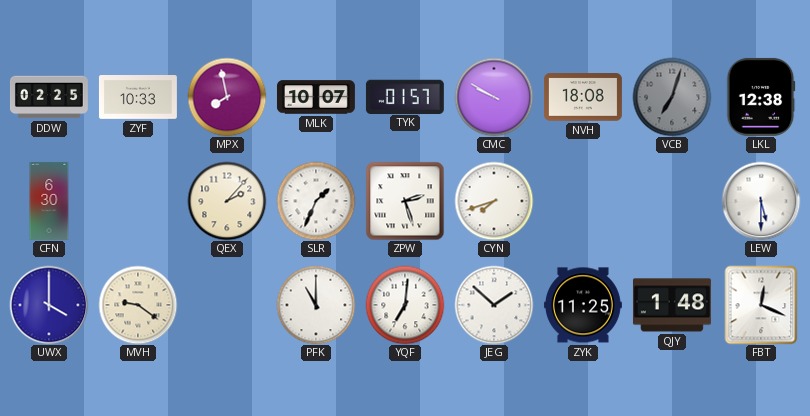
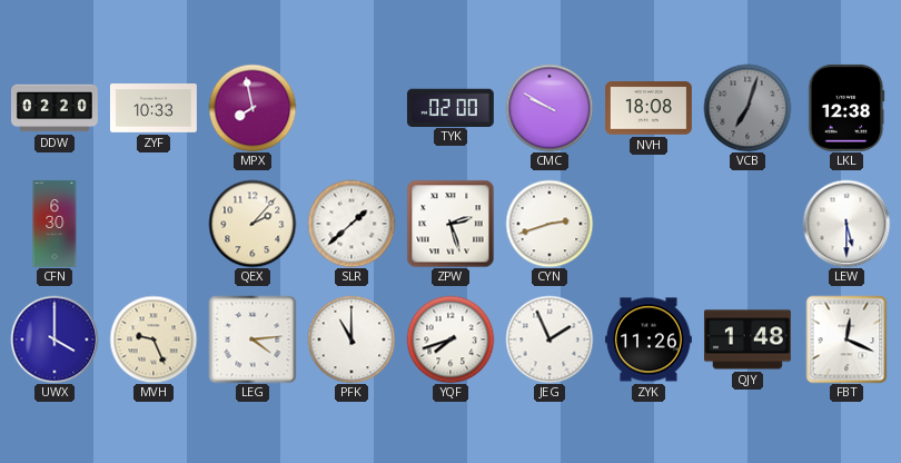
DDW: 02:25 -> 02:20 (55, 108)
MLK: 10:07 -> none (316, 97)
TYK: 01:57 -> 02:00 (450, 107)
SLR: 1:34 -> 1:38 (352, 224)
CYN: 7:42 -> 2:42 (549, 224)
MVH: 9:21 -> 9:26 (154, 339)
LEG: none -> 4:14 (253, 339)
YQF: 7:01 -> 7:42 (450, 339)
JEG: 1:52 -> 1:56 (549, 339)
ZYK: 11:25 -> 11:26 (648, 339)
